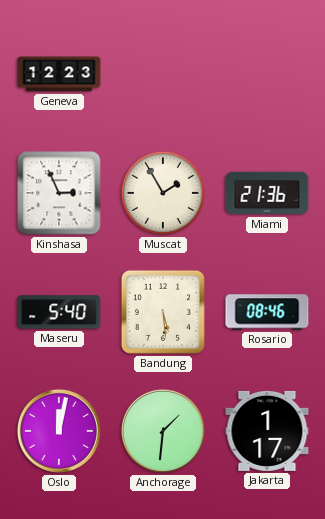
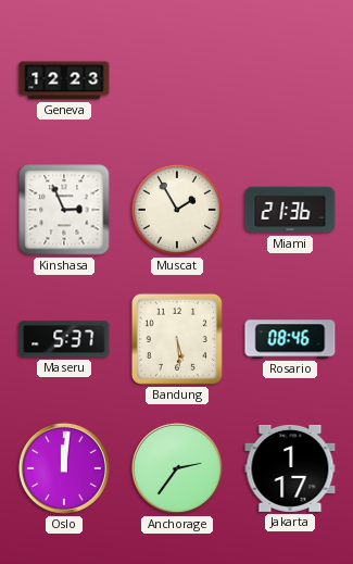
Maseru: 5:40 -> 5:37 (64, 339)
Oslo: 12:02 -> 12:01 (64, 468)
Anchorage: 1:31 -> 2:36 (177, 468)
